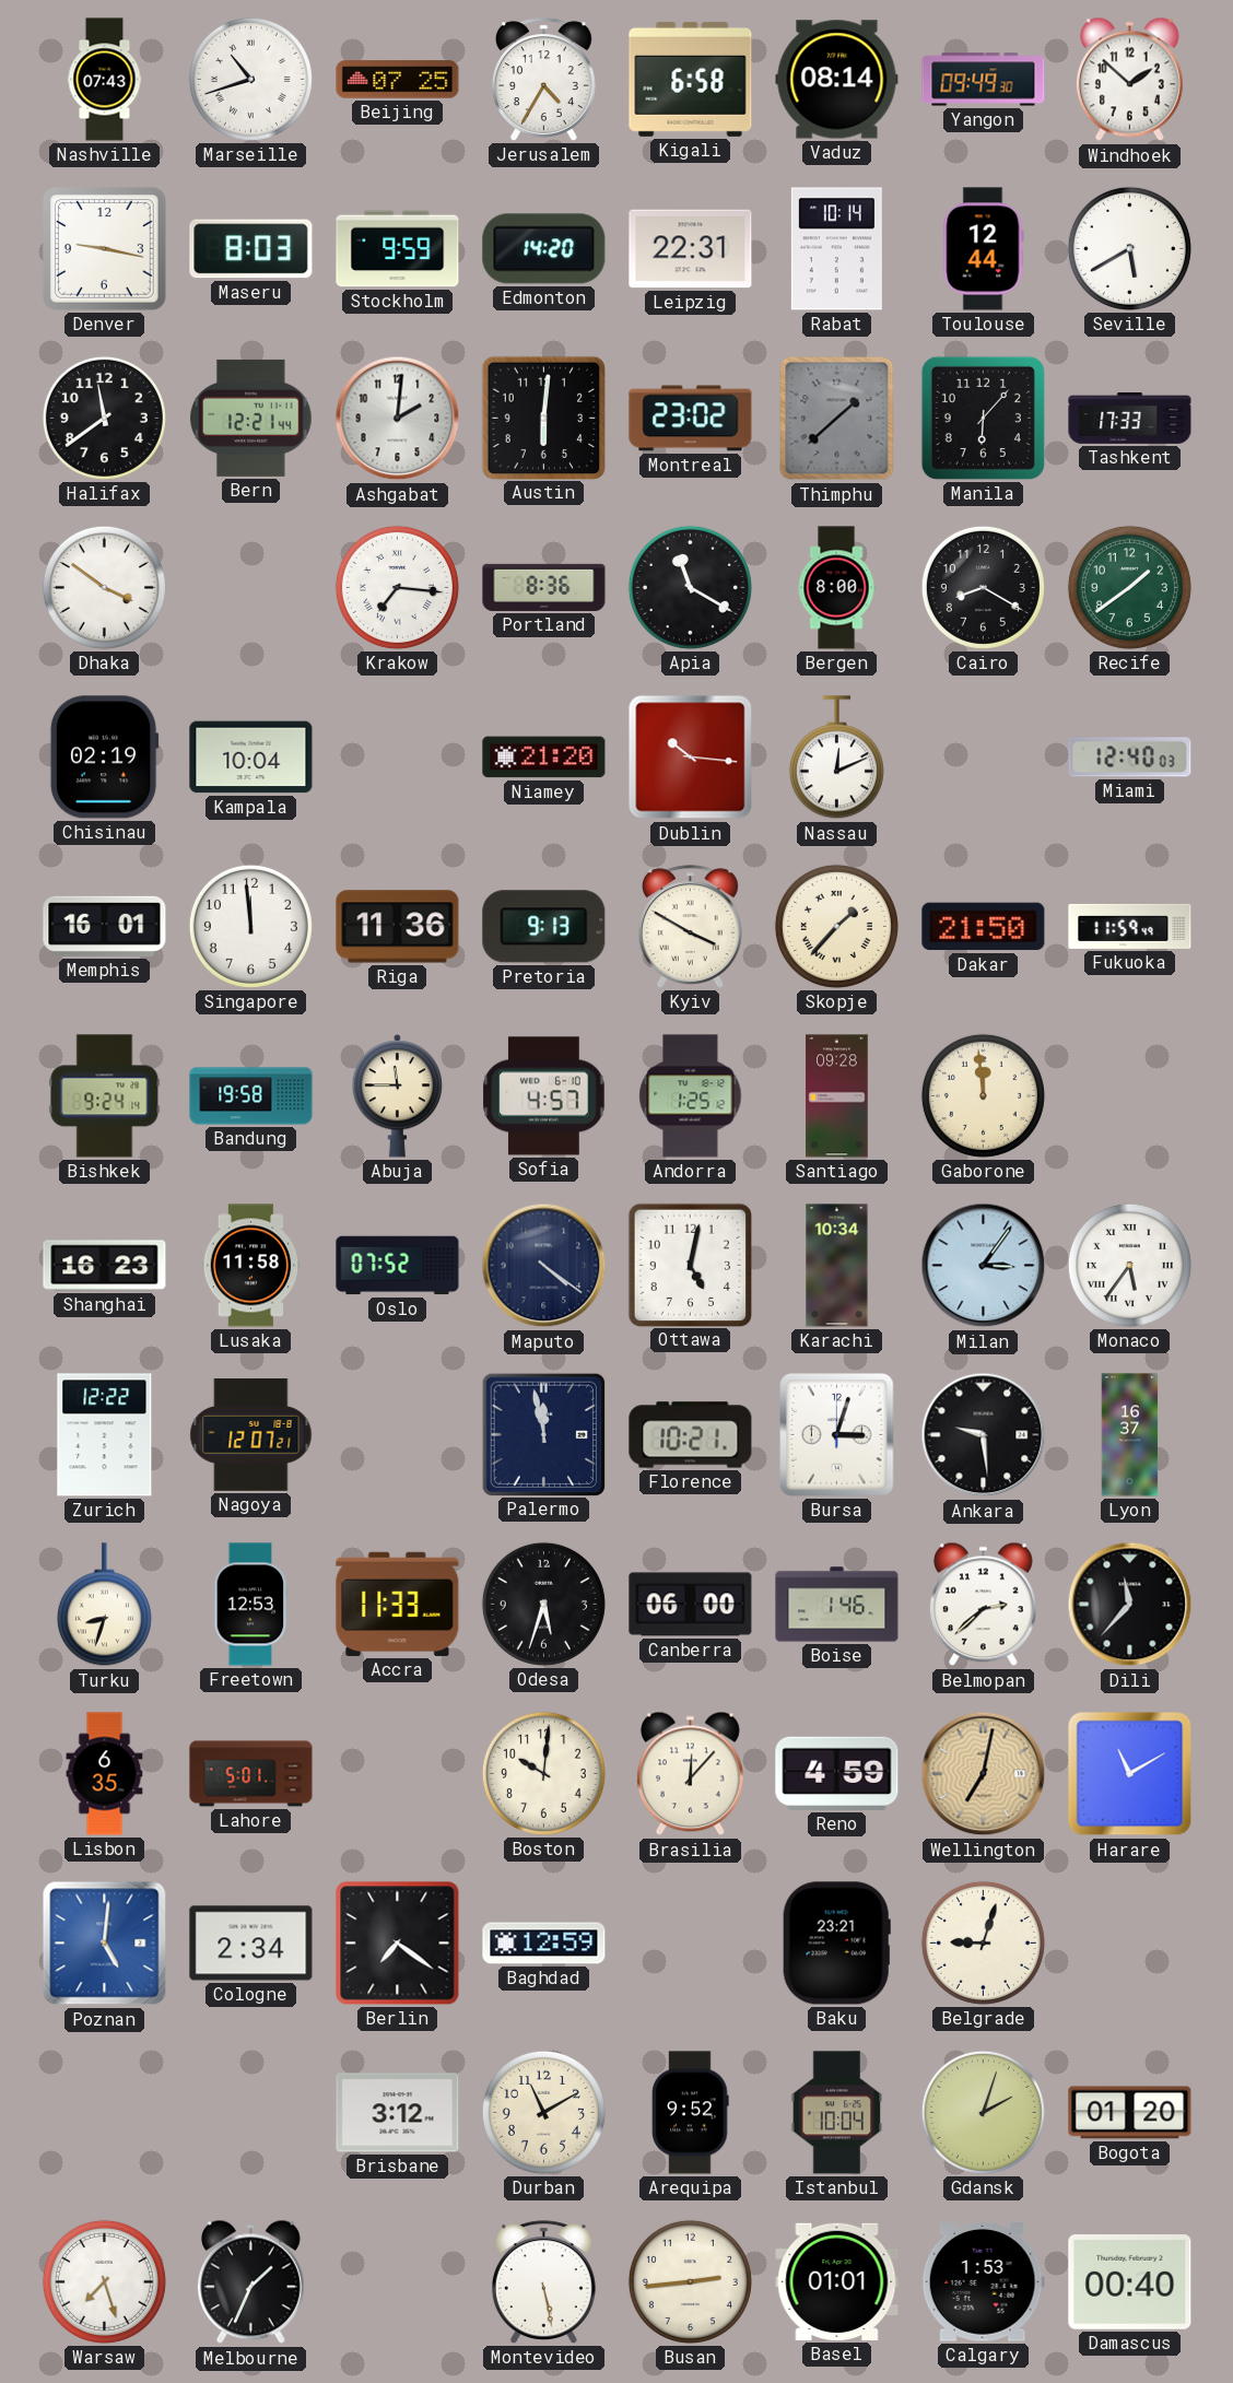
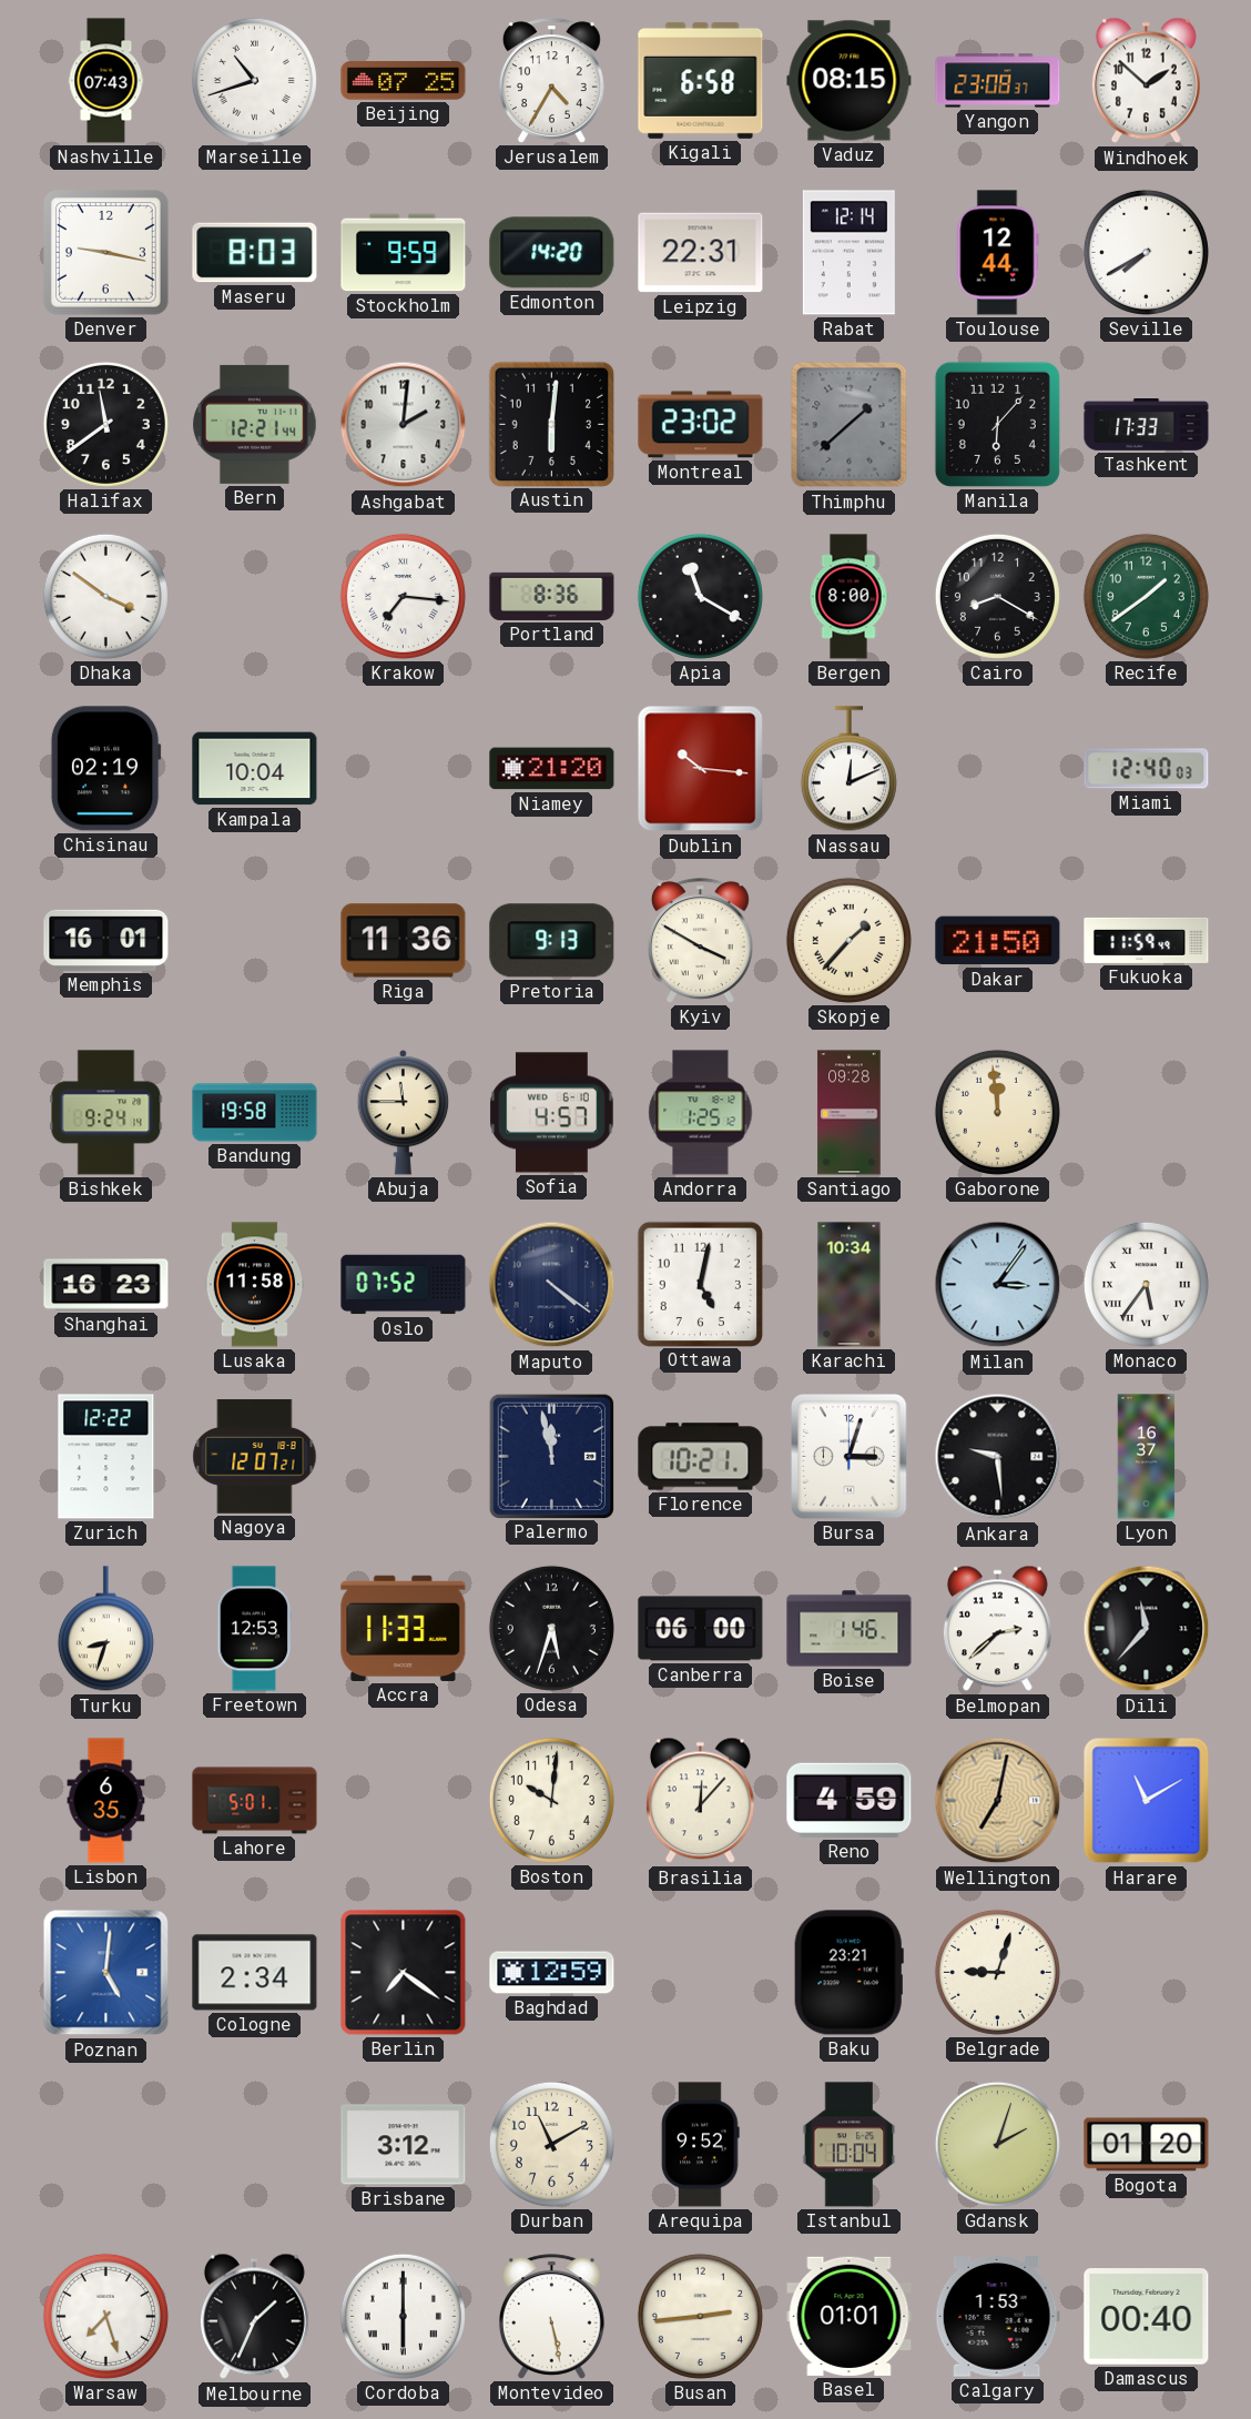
Vaduz: 08:14 -> 08:15 (850, 81)
Yangon: 09:49 -> 23:08 (998, 81)
Rabat: 10:14 -> 12:14 (848, 253)
Seville: 5:40 -> 7:40 (1146, 252)
Singapore: 11:59 -> none (250, 926)
Cordoba: none -> 6:00 (403, 2316)
